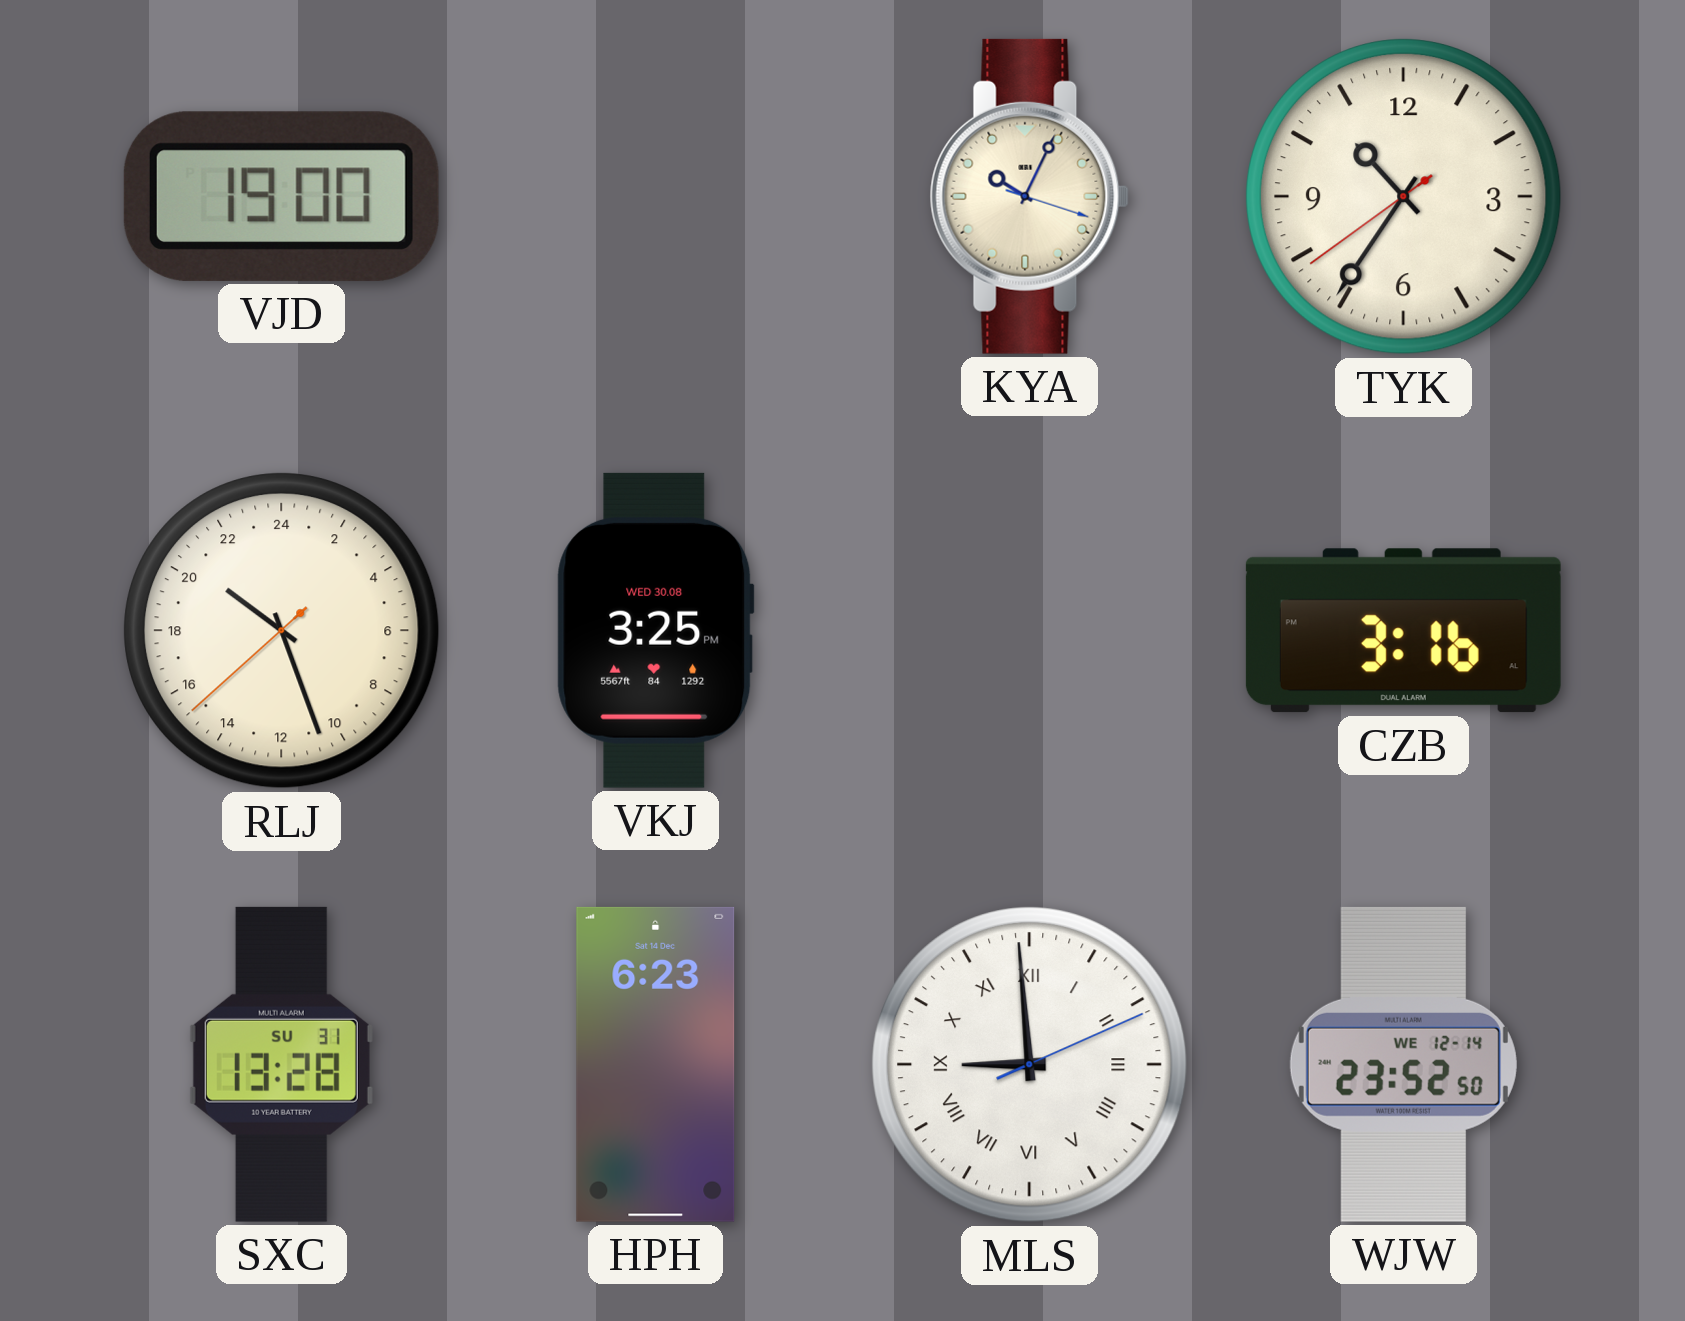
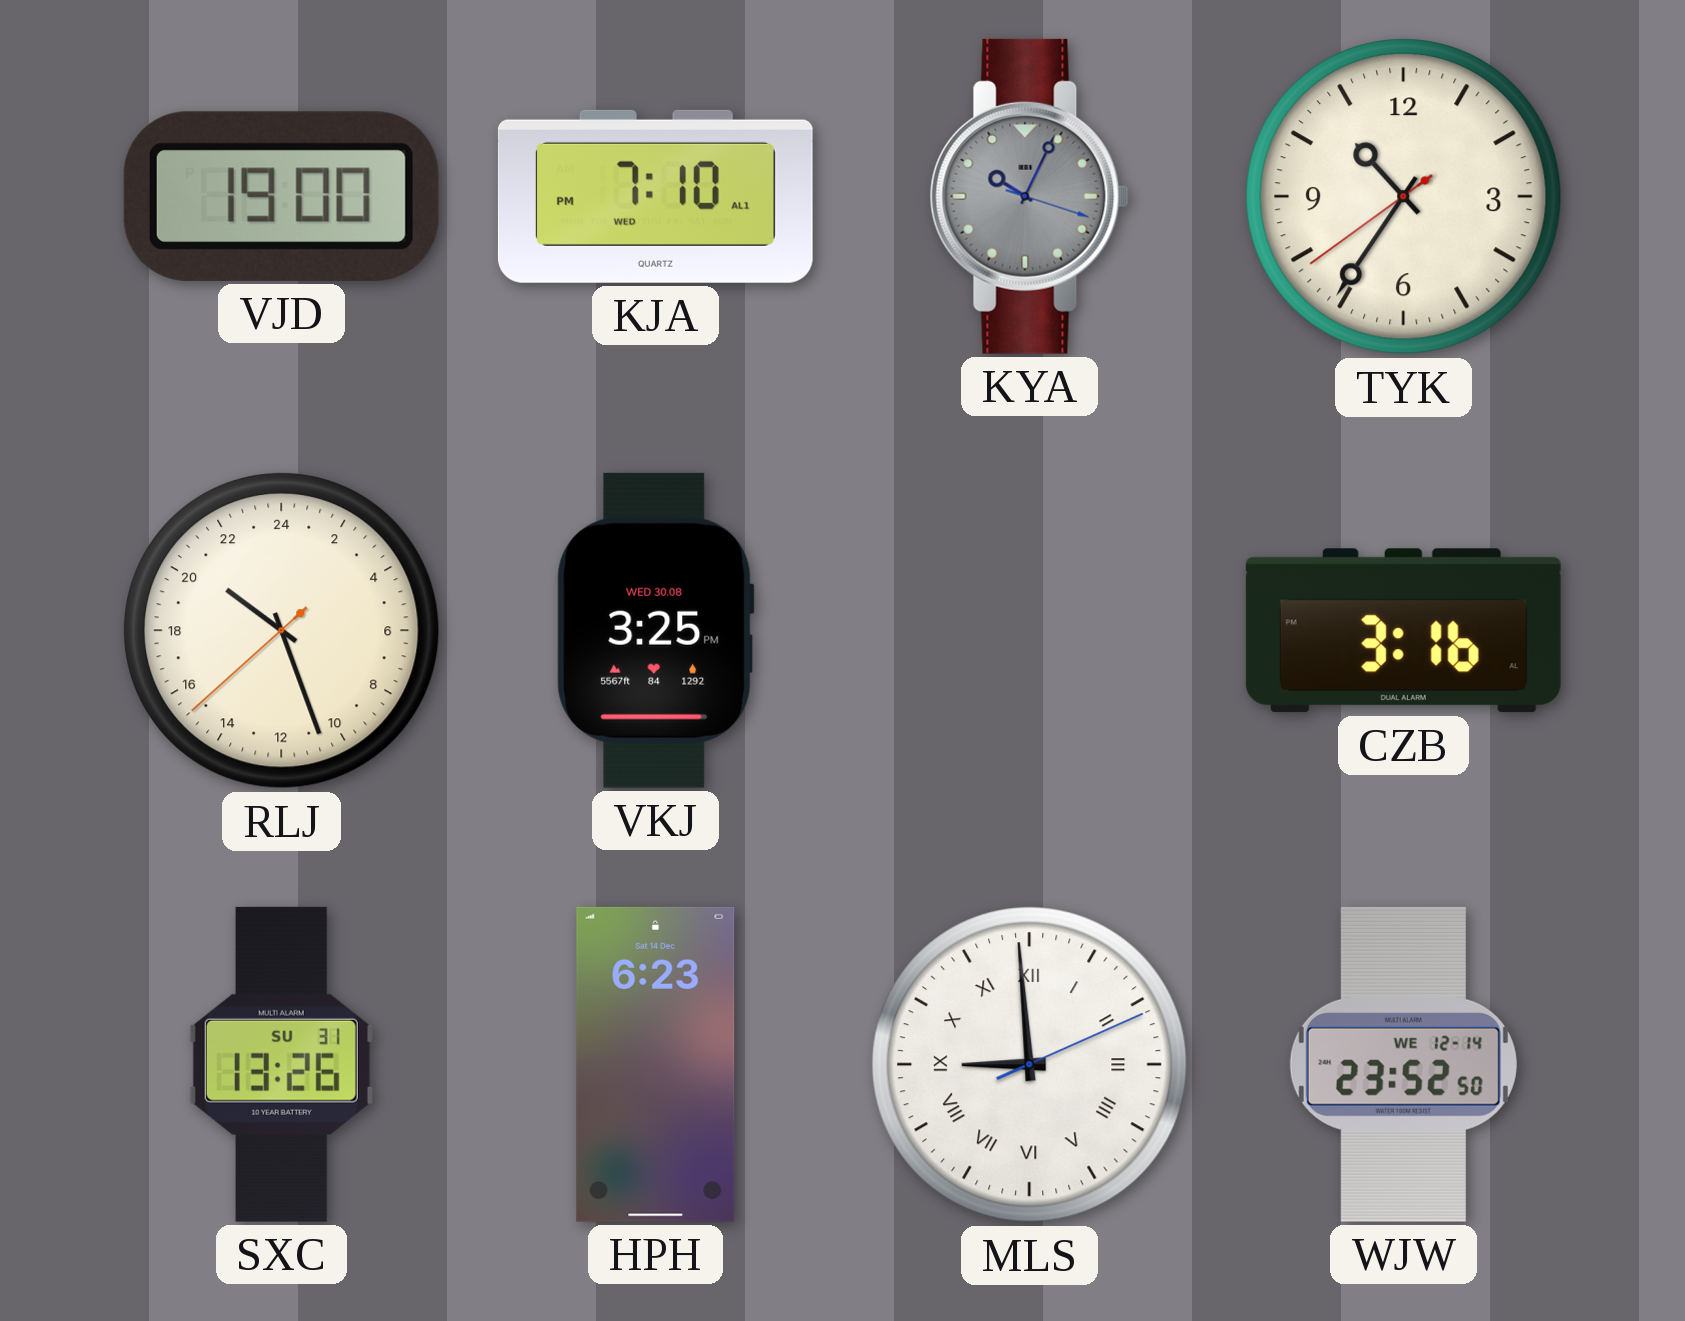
KJA: none -> 7:10 (655, 196)
KYA dial: cream -> grey (1029, 196)
SXC: 13:28 -> 13:26 (281, 1064)
